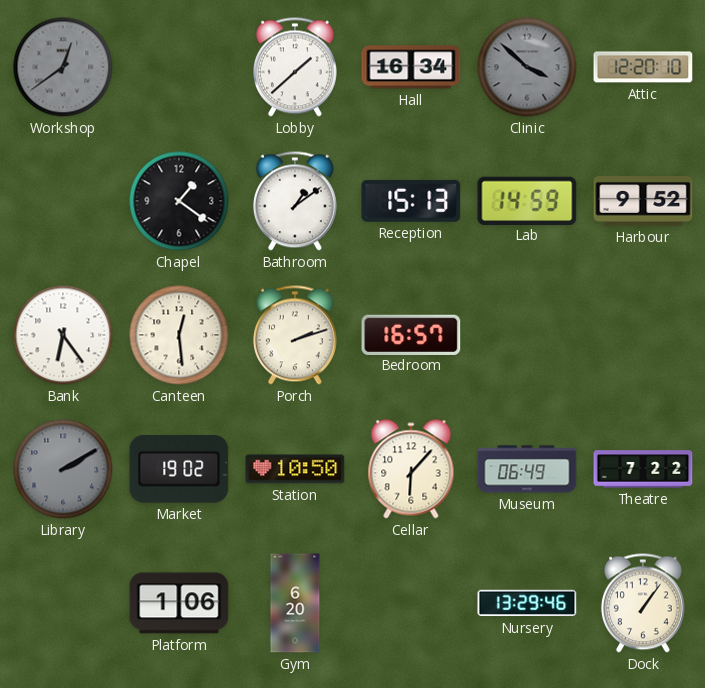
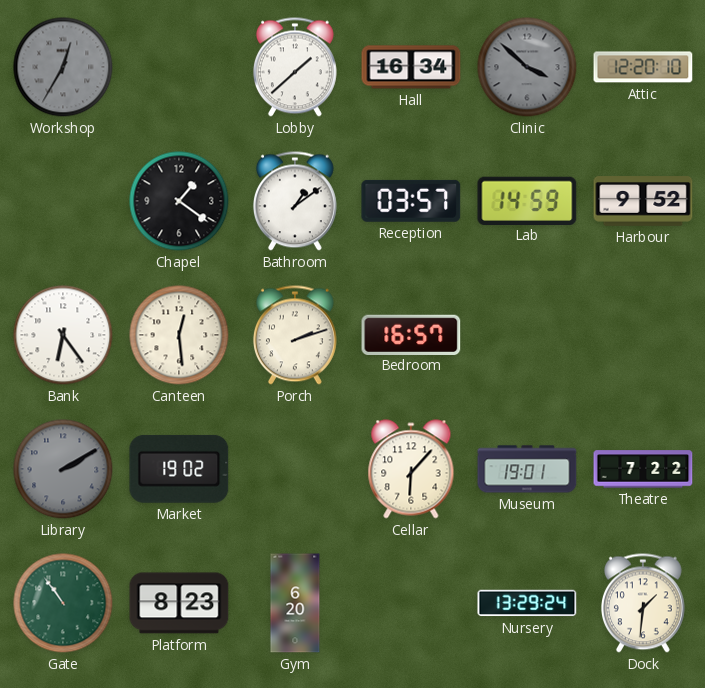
Workshop: 12:39 -> 12:35 (63, 67)
Reception: 15:13 -> 03:57 (411, 201)
Station: 10:50 -> none (295, 469)
Museum: 06:49 -> 19:01 (527, 469)
Gate: none -> 10:54 (63, 603)
Platform: 1:06 -> 8:23 (179, 603)
Nursery: 13:29:46 -> 13:29:24 (527, 603)
Dock: 1:06 -> 1:31 (643, 603)
